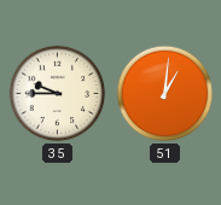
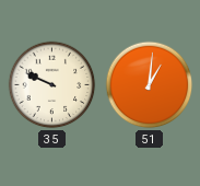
35: 9:45 -> 9:49 (52, 85)
